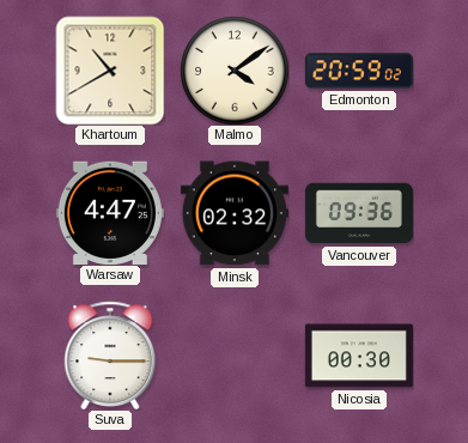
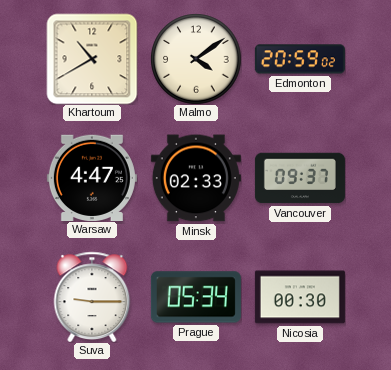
Minsk: 02:32 -> 02:33 (196, 178)
Vancouver: 09:36 -> 09:37 (300, 178)
Prague: none -> 05:34 (196, 297)
